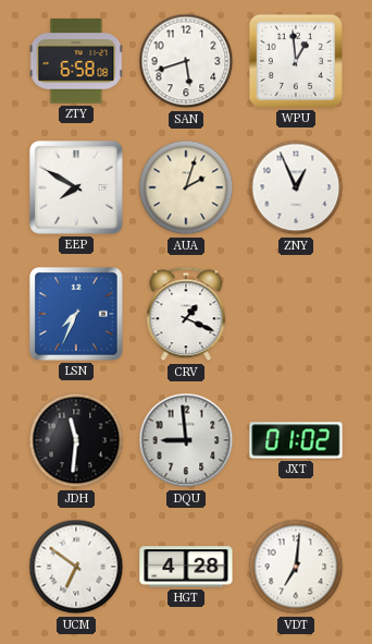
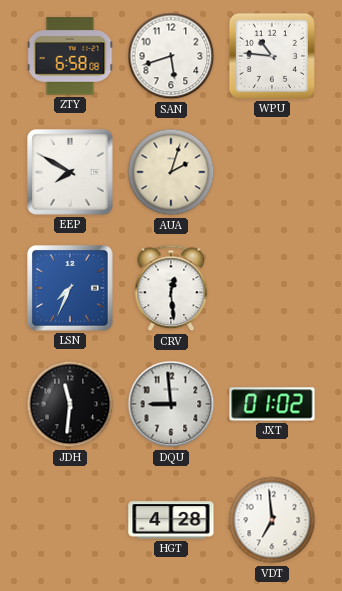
WPU: 12:59 -> 10:46 (272, 56)
ZNY: 12:56 -> none (296, 187)
CRV: 1:19 -> 12:29 (171, 288)
UCM: 6:51 -> none (76, 567)
VDT: 7:01 -> 6:59 (272, 520)
